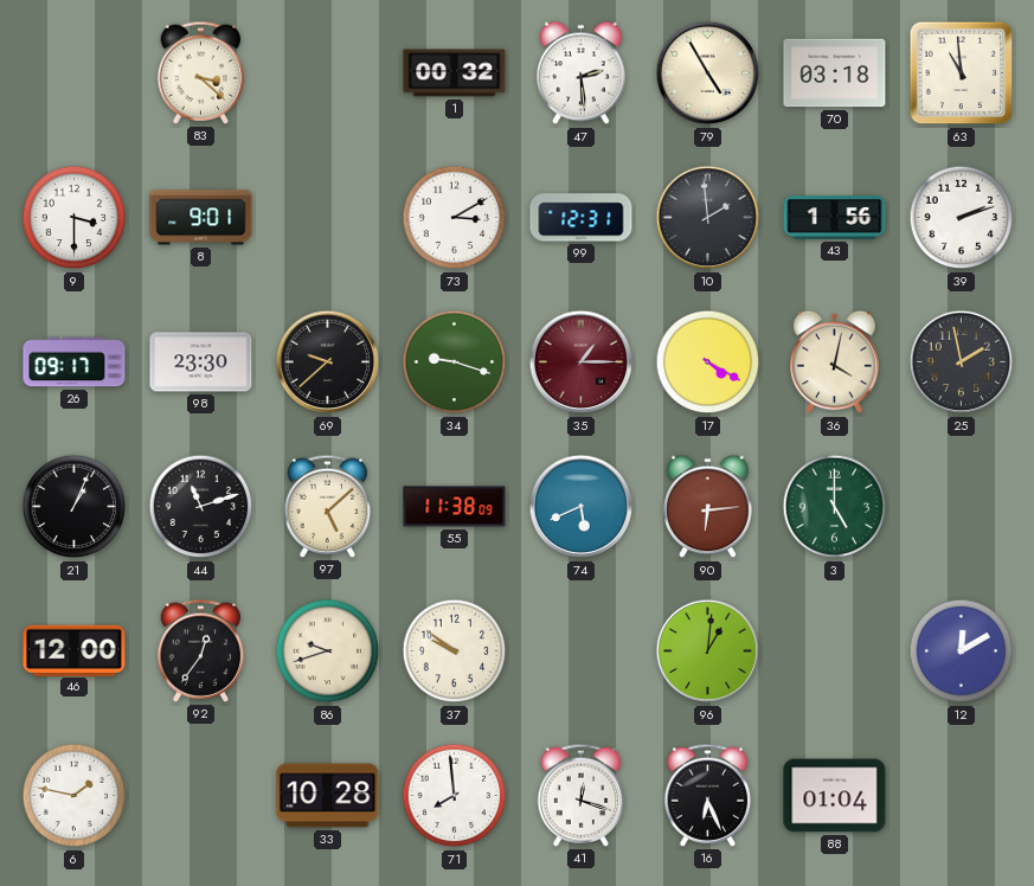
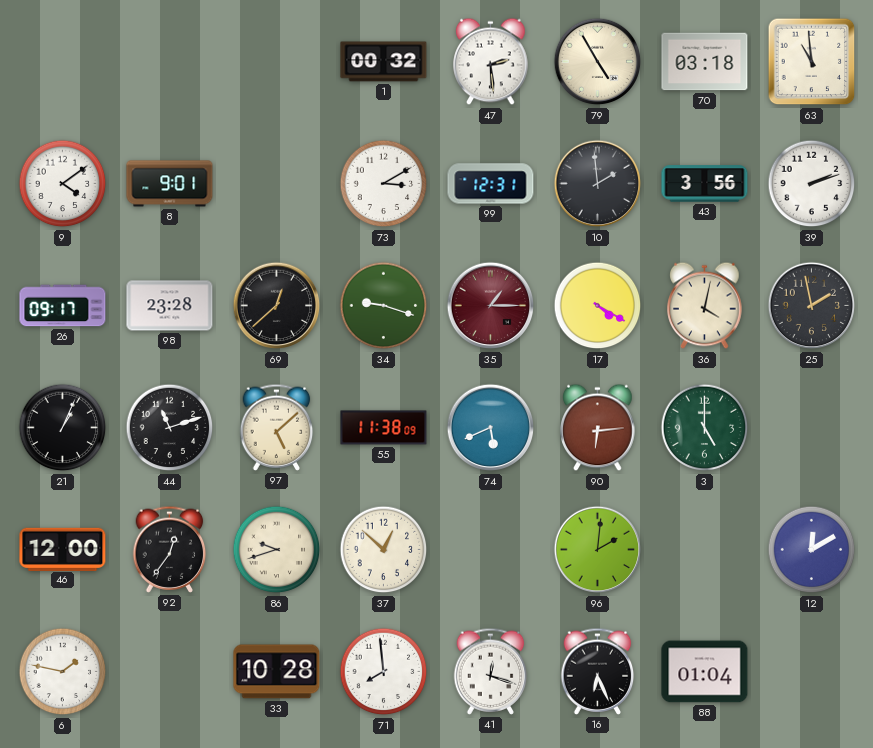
83: 3:22 -> none (201, 72)
9: 3:30 -> 4:09 (63, 184)
43: 1:56 -> 3:56 (705, 184)
98: 23:30 -> 23:28 (170, 306)
69: 9:38 -> 12:38 (277, 306)
37: 9:51 -> 12:52 (384, 550)
96: 1:01 -> 2:01 (598, 550)
